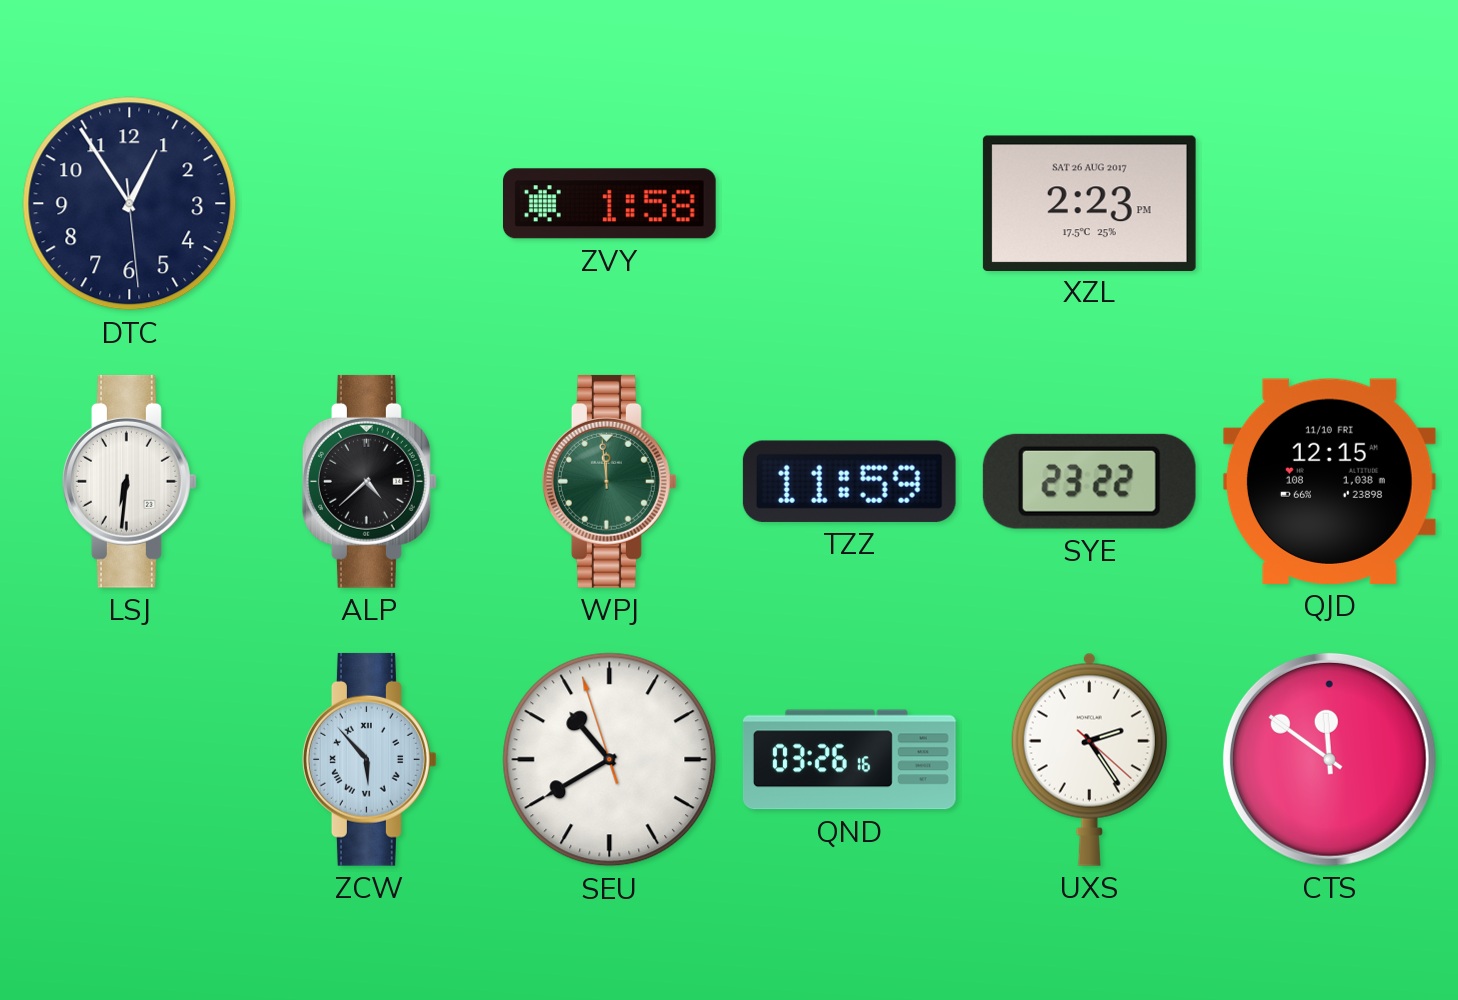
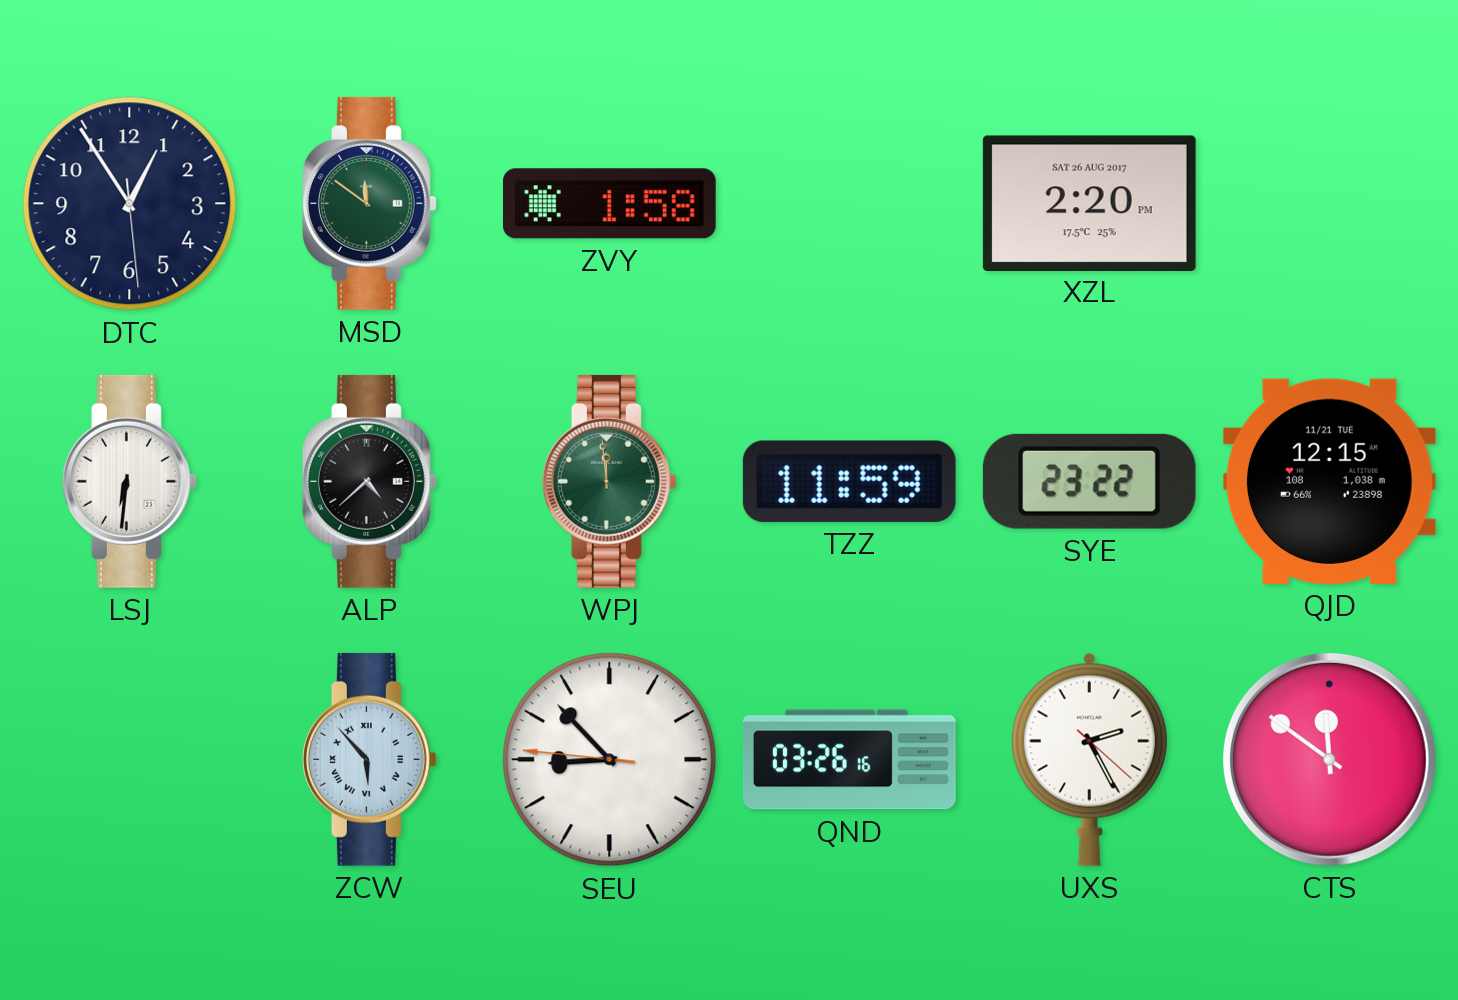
MSD: none -> 11:51 (369, 203)
XZL: 2:23 -> 2:20 (1089, 203)
QJD date: 11/10 FRI -> 11/21 TUE (1329, 481)
SEU: 10:39 -> 8:52 (610, 760)
UXS: 2:24 -> 2:25 (1089, 759)
